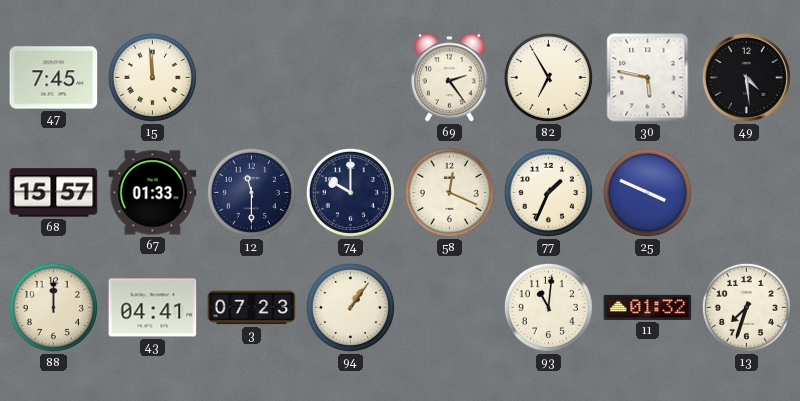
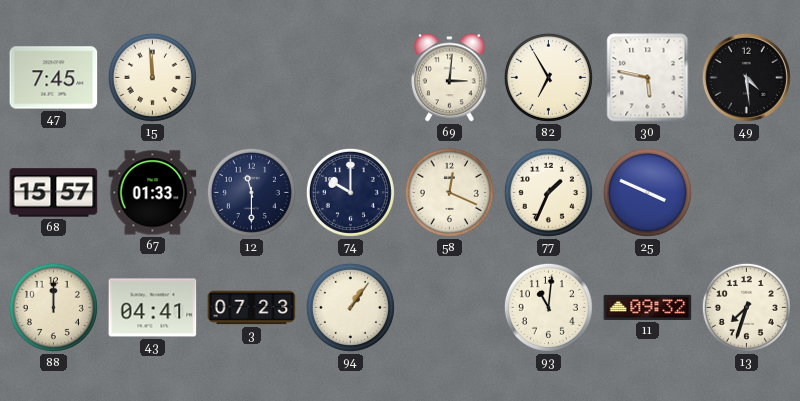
69: 2:24 -> 3:01 (450, 78)
11: 01:32 -> 09:32 (648, 307)
